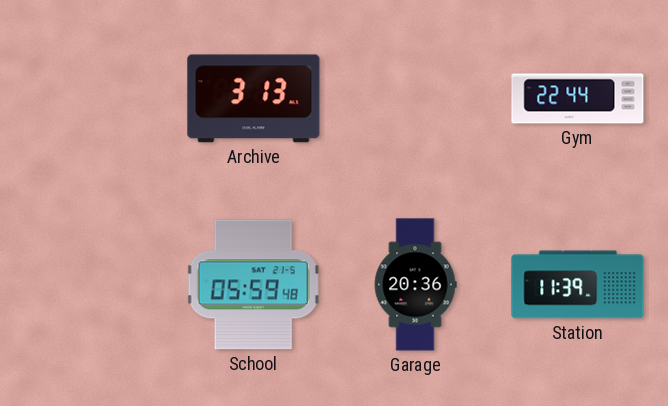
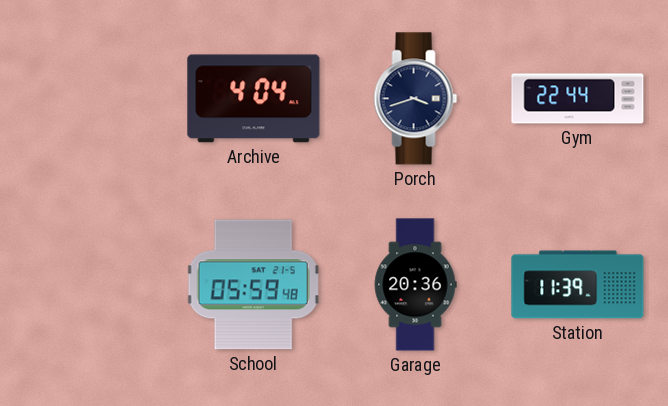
Archive: 3:13 -> 4:04 (254, 99)
Porch: none -> 3:42 (416, 99)
